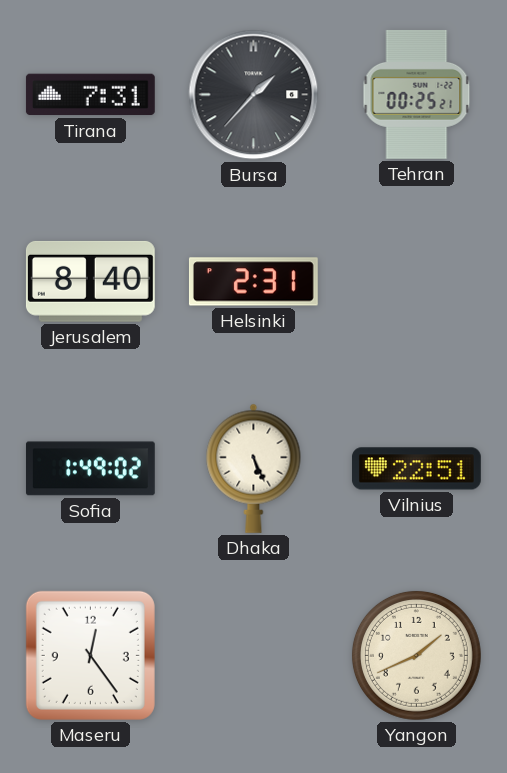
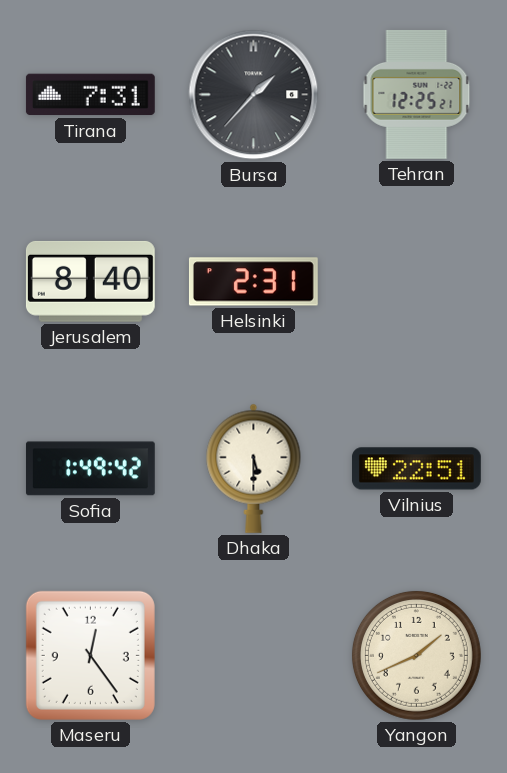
Tehran: 00:25 -> 12:25 (417, 94)
Sofia: 1:49:02 -> 1:49:42 (90, 469)
Dhaka: 5:26 -> 5:30 (254, 468)
